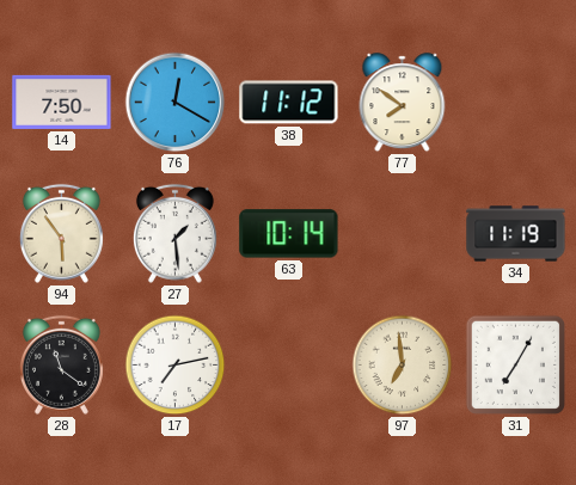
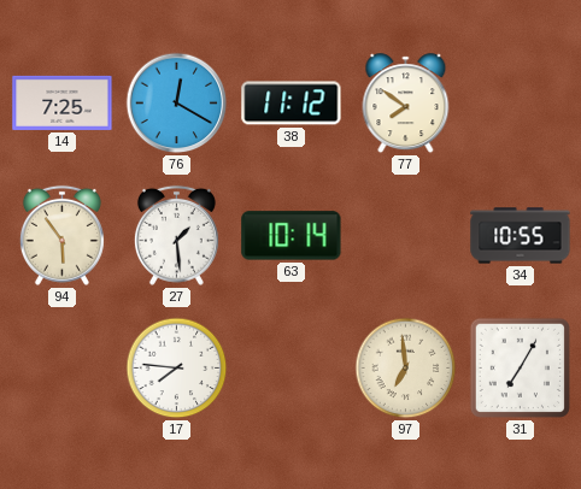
14: 7:50 -> 7:25 (63, 102)
34: 11:19 -> 10:55 (521, 236)
28: 11:21 -> none (61, 364)
17: 7:13 -> 7:46 (177, 369)
